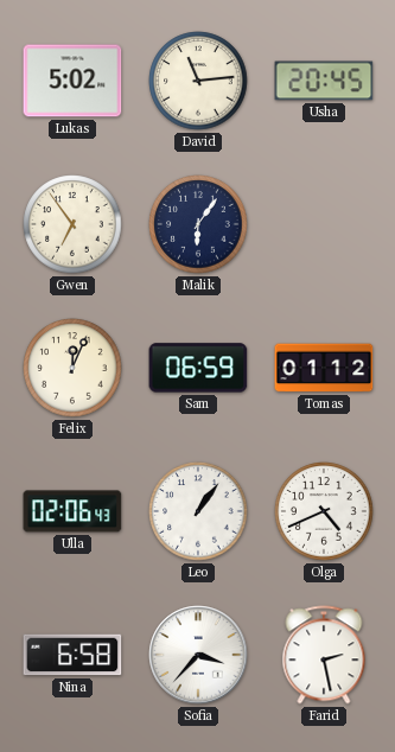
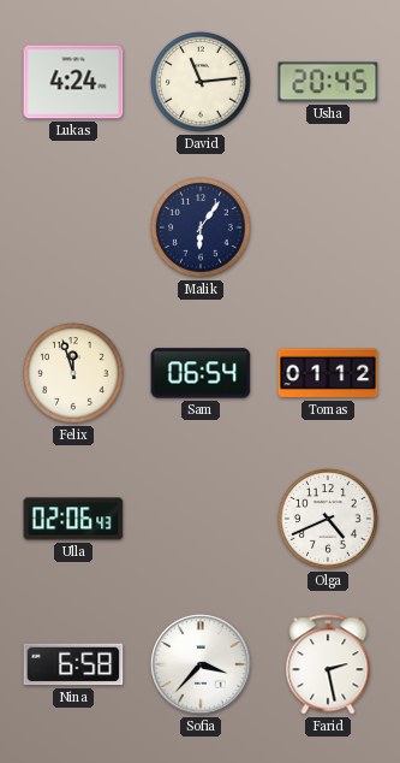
Lukas: 5:02 -> 4:24 (73, 82)
Gwen: 6:54 -> none (72, 224)
Felix: 12:04 -> 11:57 (73, 373)
Sam: 06:59 -> 06:54 (201, 373)
Leo: 1:06 -> none (198, 511)
